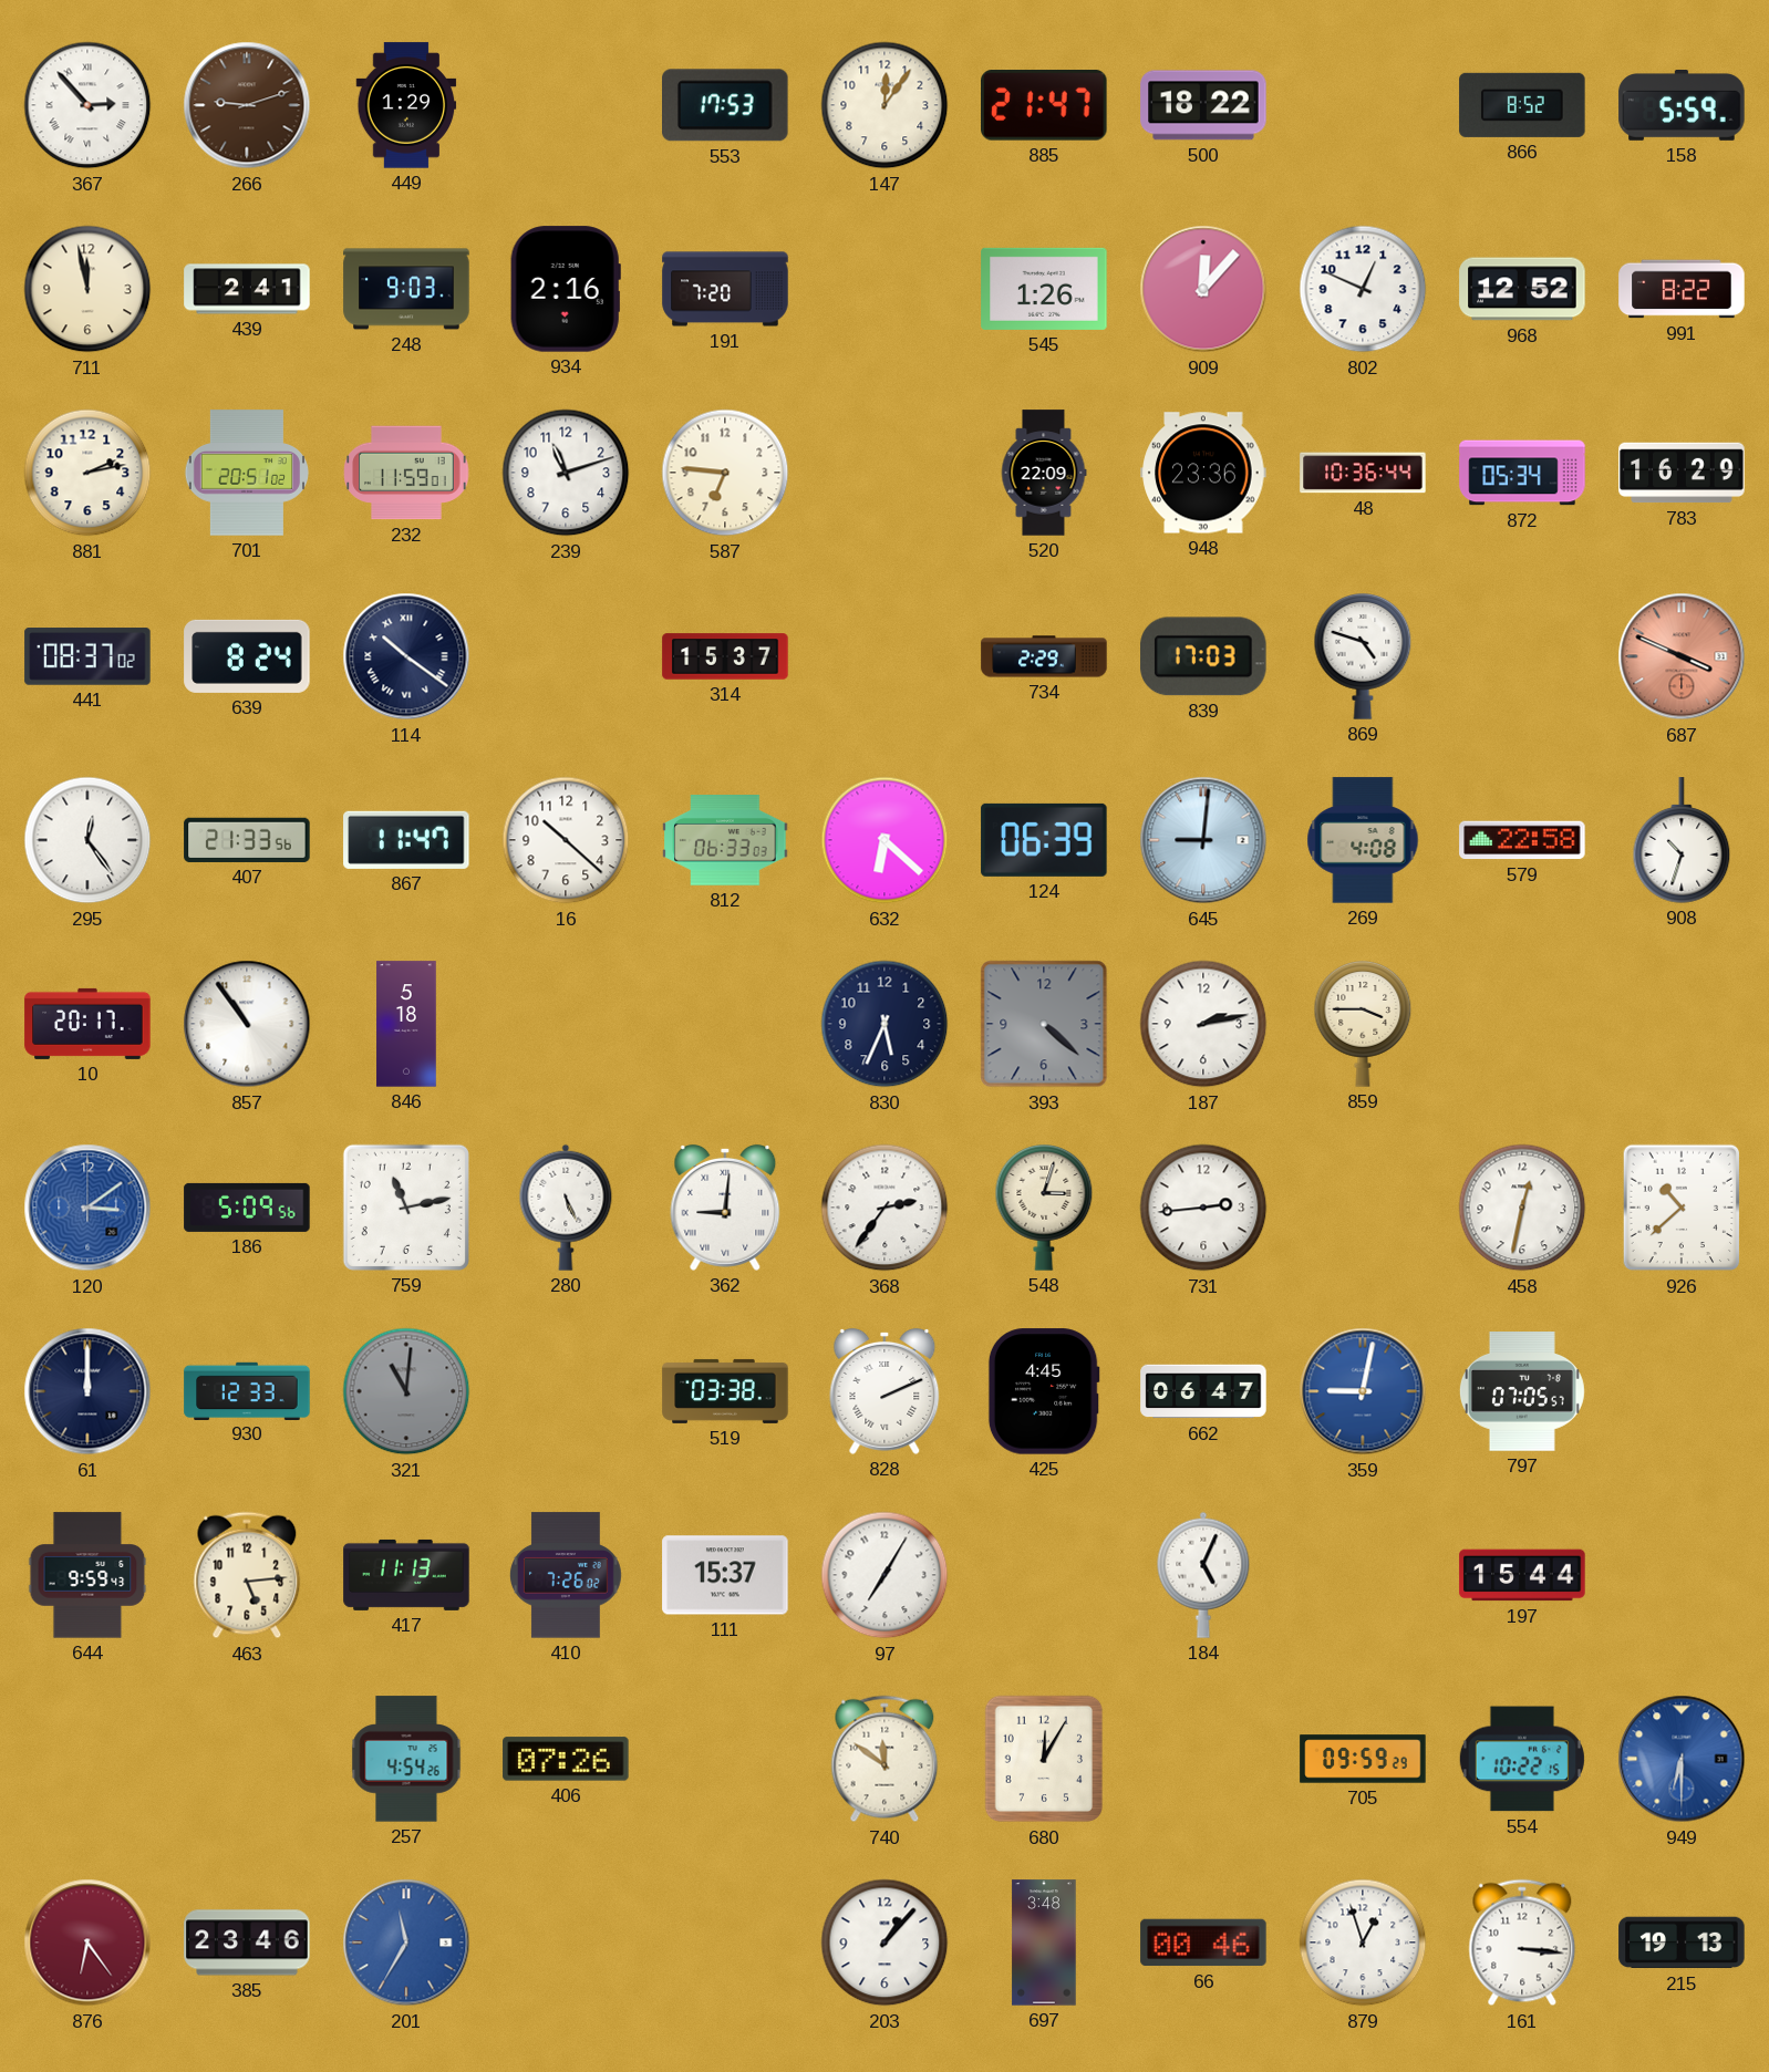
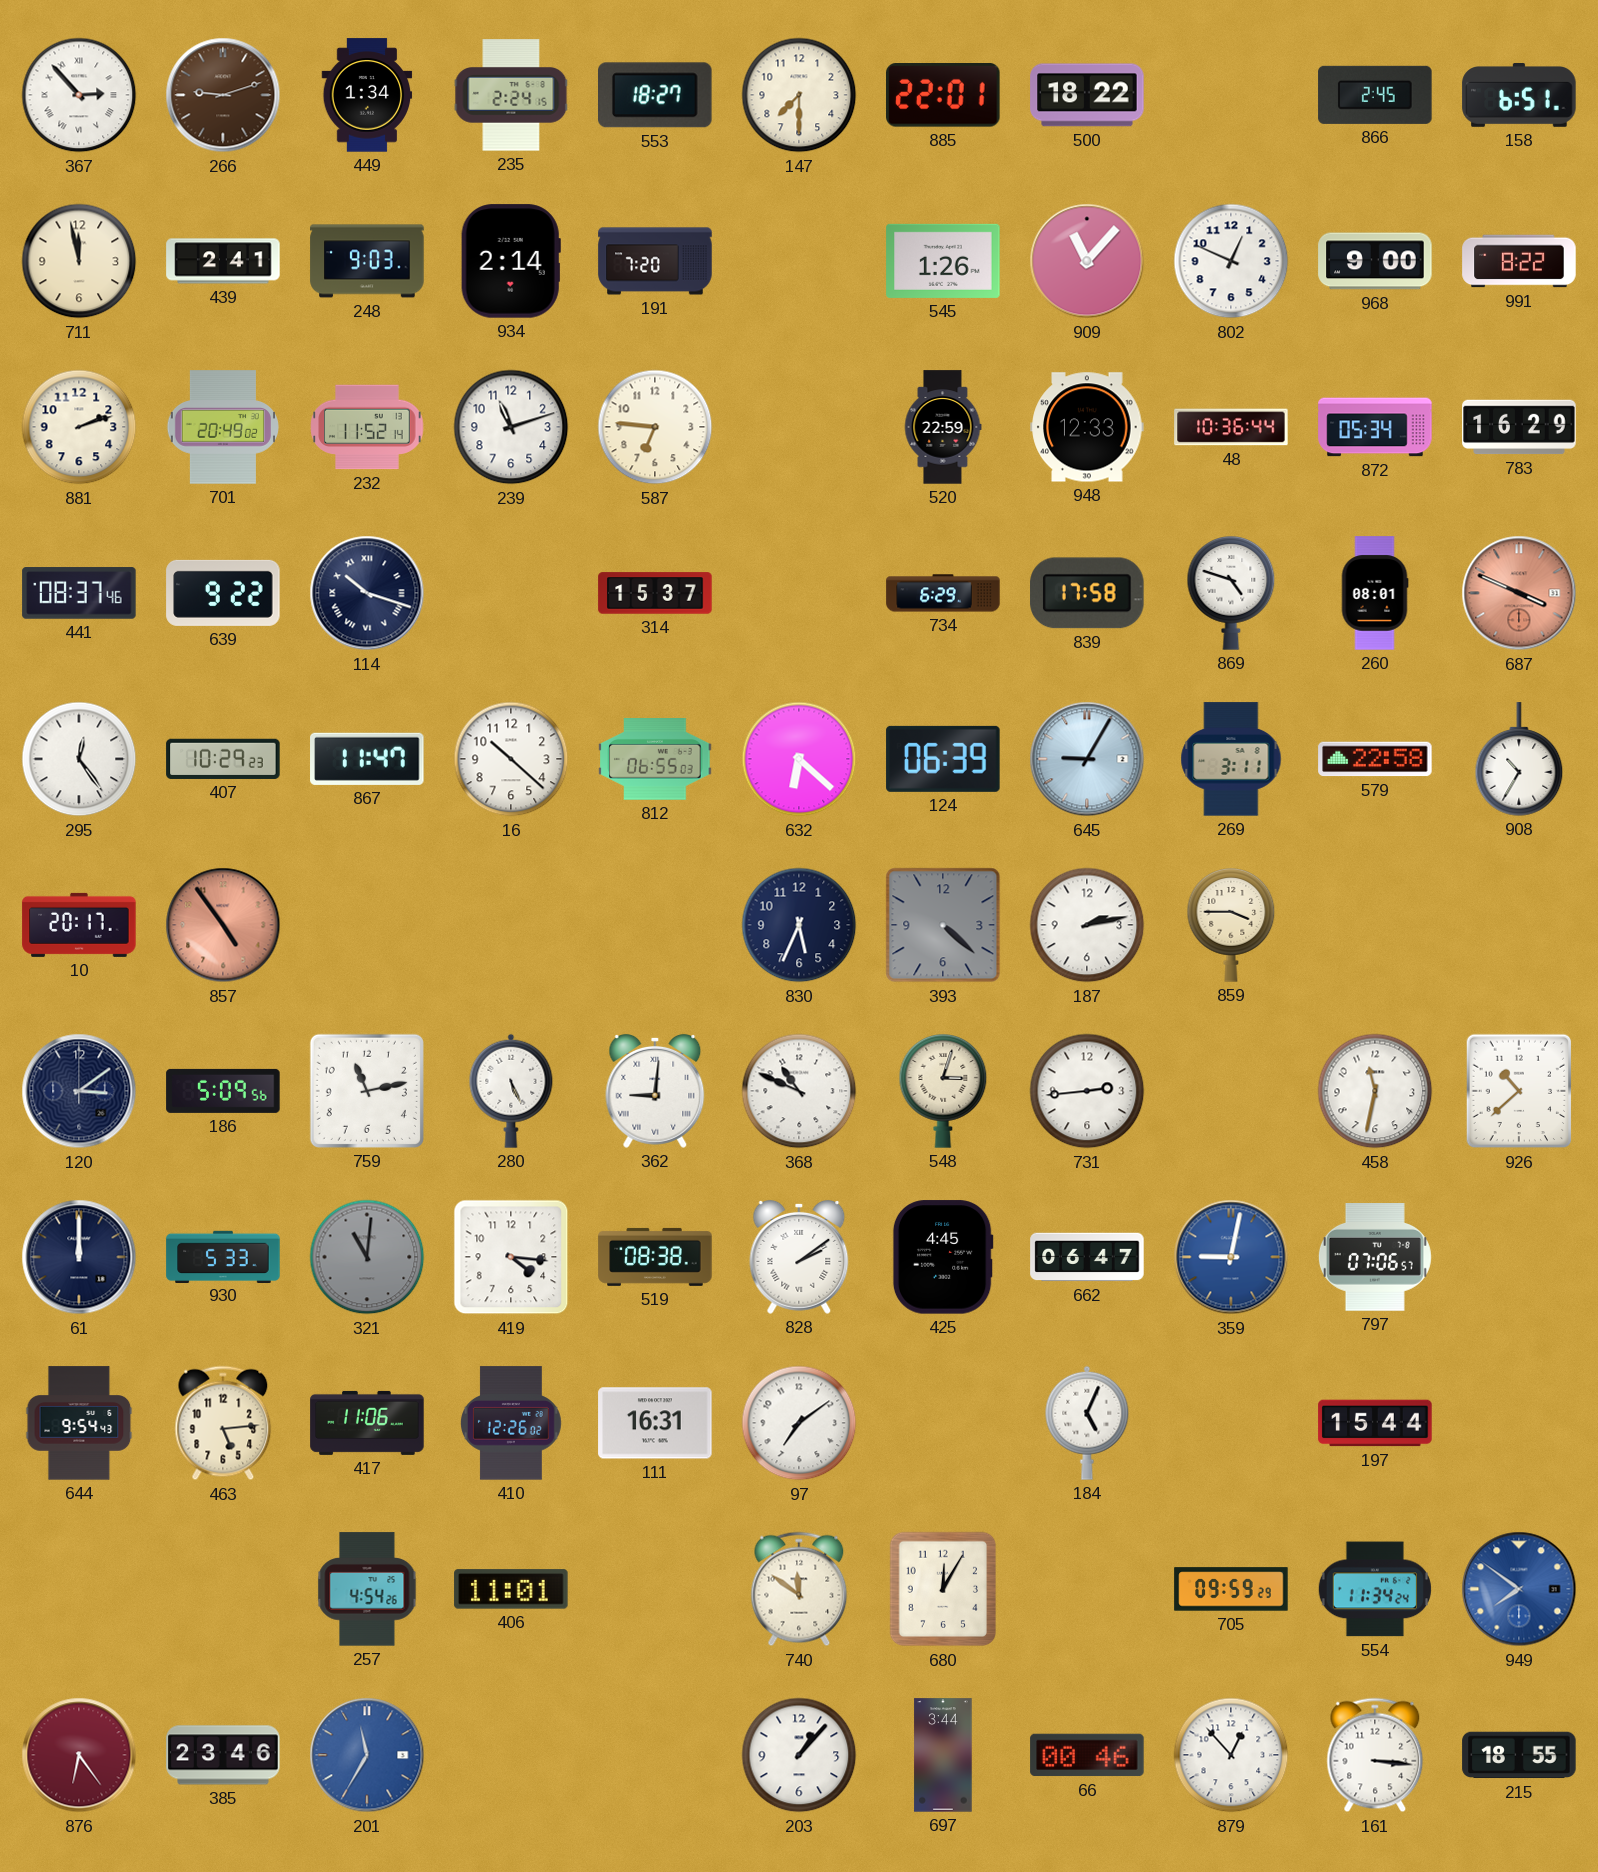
449: 1:29 -> 1:34 (367, 95)
235: none -> 2:24 (511, 95)
553: 17:53 -> 18:27 (655, 95)
147: 12:06 -> 7:30 (799, 95)
885: 21:47 -> 22:01 (943, 96)
866: 8:52 -> 2:45 (1375, 95)
158: 5:59 -> 6:51 (1519, 96)
934: 2:16 -> 2:14 (511, 261)
909: 12:07 -> 11:07 (1087, 261)
968: 12:52 -> 9:00 (1375, 261)
881: 2:13 -> 2:12 (79, 427)
701: 20:51 -> 20:49 (223, 427)
232: 11:59 -> 11:52 (367, 427)
520: 22:09 -> 22:59 (943, 427)
948: 23:36 -> 12:33 (1087, 427)
441: 08:37:02 -> 08:37:46 (79, 593)
639: 8:24 -> 9:22 (223, 593)
114: 10:21 -> 10:18 (367, 593)
734: 2:29 -> 6:29 (943, 593)
839: 17:03 -> 17:58 (1087, 593)
260: none -> 08:01 (1375, 593)
407: 21:33 -> 10:29 (223, 759)
812: 06:33 -> 06:55 (655, 760)
645: 9:01 -> 9:05 (1087, 759)
269: 4:08 -> 3:11 (1231, 759)
908: 10:33 -> 10:35 (1519, 759)
857: 10:54 -> 4:54 (223, 925)
857 dial: white -> salmon (223, 925)
846: 5:18 -> none (406, 1024)
120 dial: blue -> navy (79, 1091)
368: 2:36 -> 10:49 (799, 1091)
458: 12:32 -> 11:32 (1375, 1091)
930: 12:33 -> 5:33 (223, 1256)
419: none -> 4:16 (511, 1257)
519: 03:38 -> 08:38 (655, 1257)
828: 2:11 -> 2:09 (799, 1257)
797: 07:05 -> 07:06 (1375, 1258)
644: 9:59 -> 9:54 (79, 1423)
417: 11:13 -> 11:06 (367, 1423)
410: 7:26 -> 12:26 (511, 1423)
111: 15:37 -> 16:31 (655, 1423)
97: 7:05 -> 7:09 (799, 1423)
406: 07:26 -> 11:01 (511, 1589)
554: 10:22 -> 11:34 (1375, 1589)
949: 6:30 -> 7:51 (1519, 1589)
697: 3:48 -> 3:44 (943, 1755)
879: 12:57 -> 12:53 (1231, 1755)
215: 19:13 -> 18:55 (1519, 1755)
